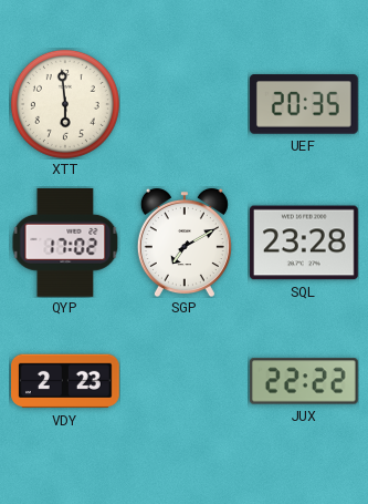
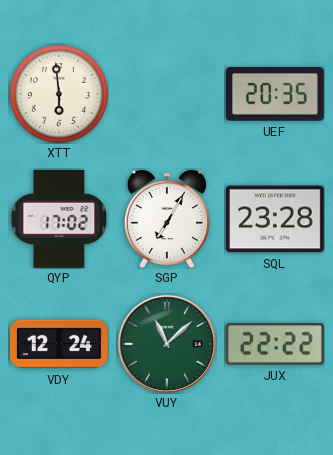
SGP: 7:10 -> 7:05 (167, 219)
VDY: 2:23 -> 12:24 (60, 344)
VUY: none -> 11:08 (167, 344)
